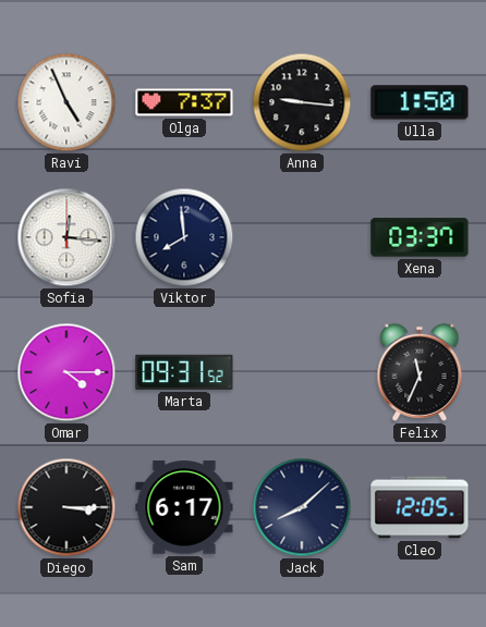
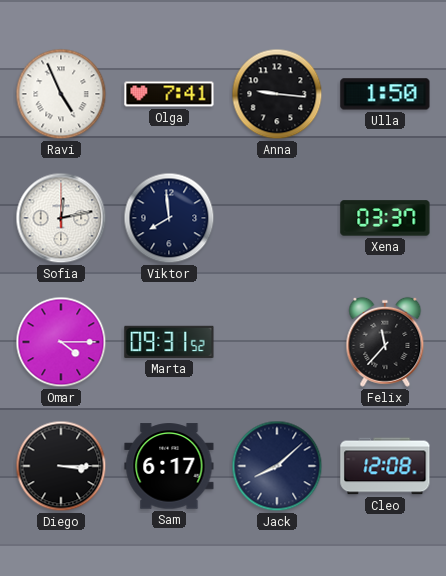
Olga: 7:37 -> 7:41 (169, 94)
Sofia: 12:16 -> 12:13 (61, 218)
Felix: 11:34 -> 11:37 (385, 342)
Cleo: 12:05 -> 12:08 (385, 466)
